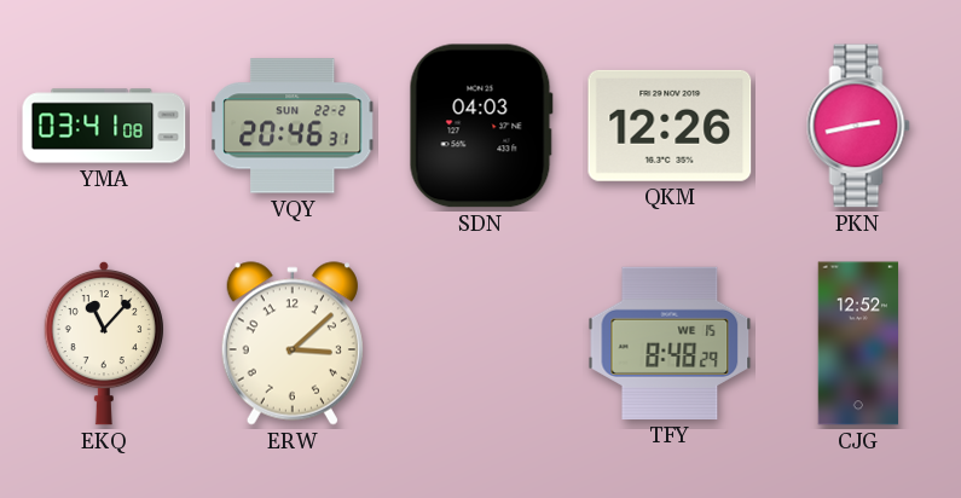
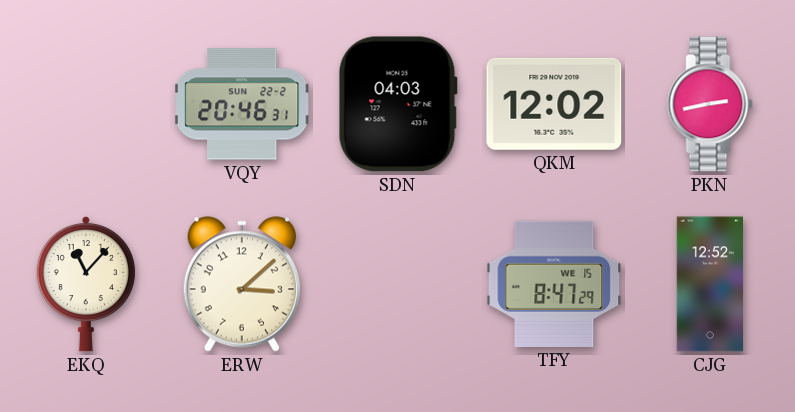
YMA: 03:41 -> none (104, 126)
QKM: 12:26 -> 12:02 (554, 104)
TFY: 8:48 -> 8:47 (554, 284)
